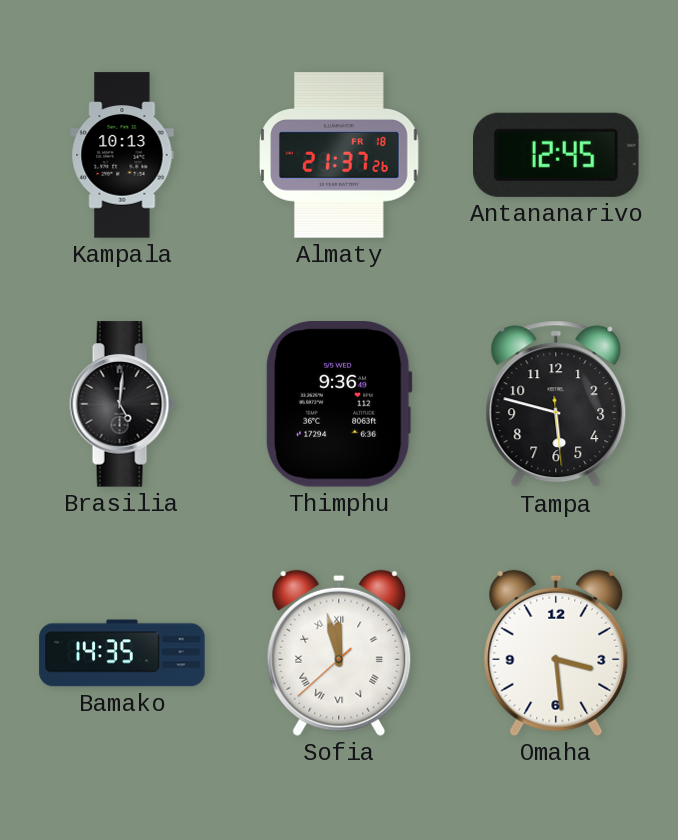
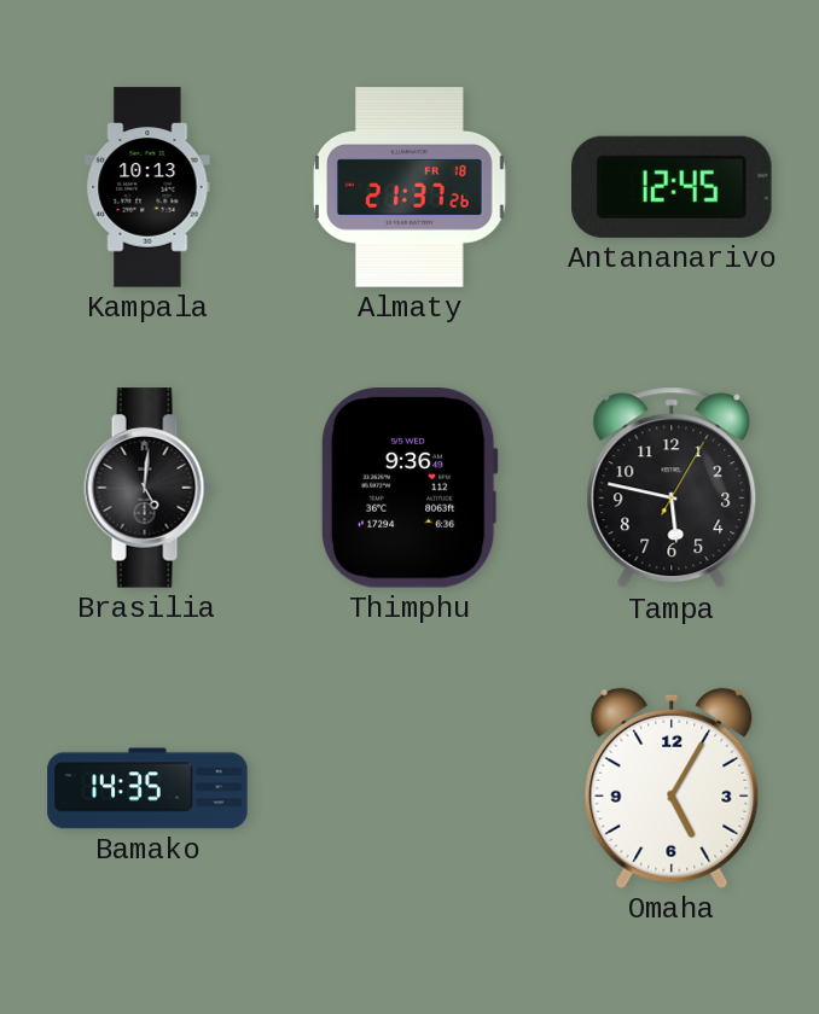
Tampa: 5:47:29 -> 5:47:05 (672, 488)
Sofia: 11:57 -> none (339, 653)
Omaha: 3:29 -> 5:05 (672, 788)
